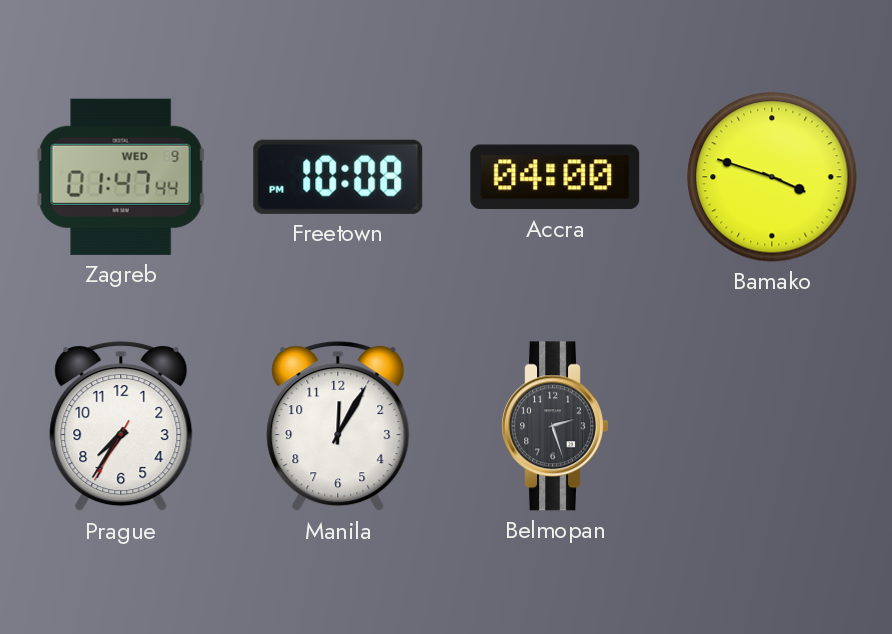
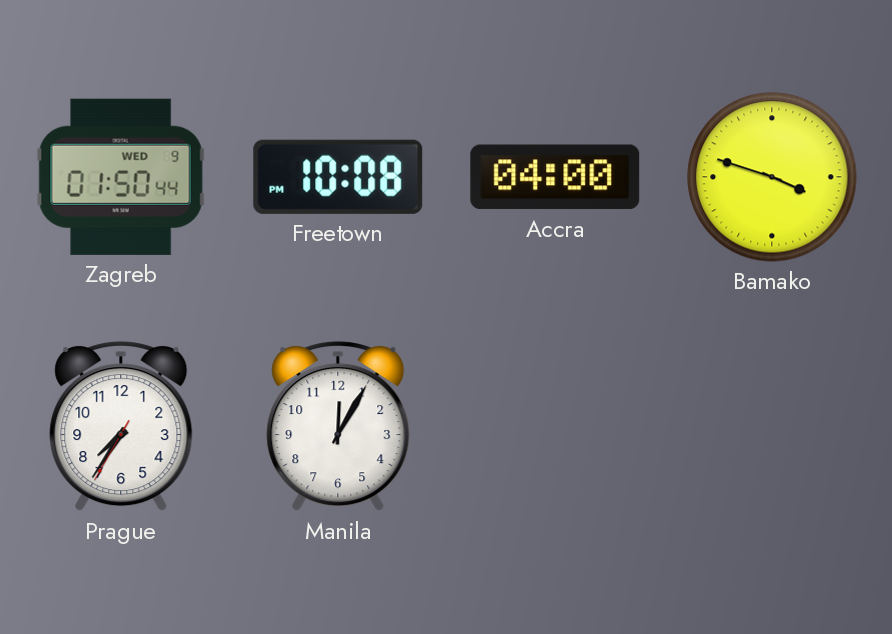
Zagreb: 01:47 -> 01:50 (121, 177)
Belmopan: 2:27 -> none (554, 426)
